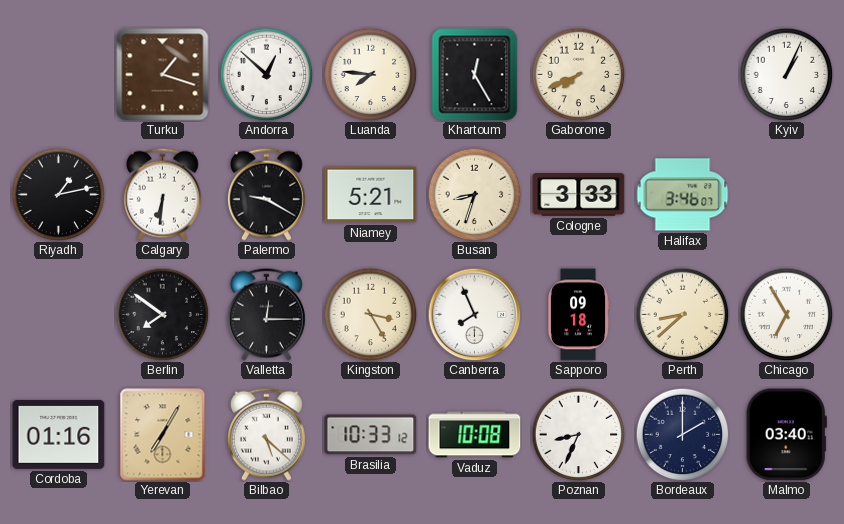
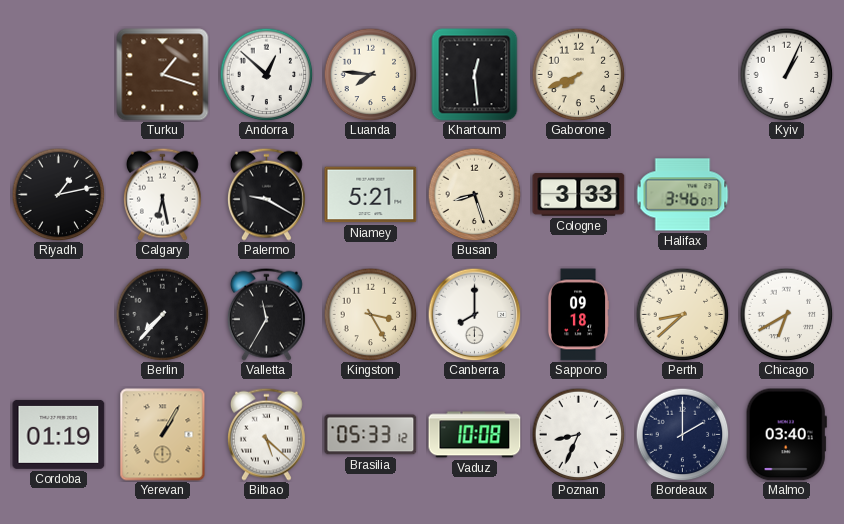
Khartoum: 12:25 -> 12:29 (475, 75)
Calgary: 6:31 -> 6:28 (162, 194)
Busan: 8:33 -> 8:27 (474, 194)
Berlin: 7:51 -> 7:37 (162, 314)
Valletta: 12:15 -> 11:35 (266, 314)
Canberra: 7:56 -> 8:00 (474, 314)
Chicago: 6:55 -> 6:40 (786, 314)
Cordoba: 01:16 -> 01:19 (59, 434)
Yerevan: 7:05 -> 1:05 (163, 435)
Brasilia: 10:33 -> 05:33 (371, 435)
